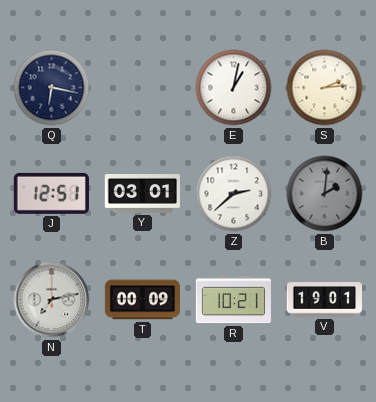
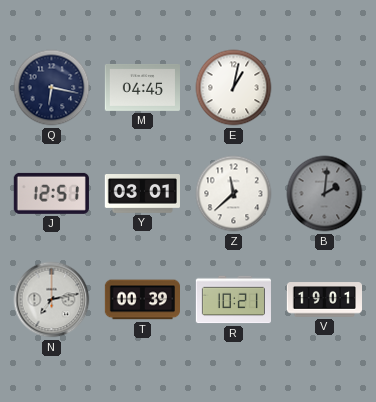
M: none -> 04:45 (142, 87)
S: 2:14 -> none (325, 88)
Z: 2:38 -> 11:38 (234, 194)
T: 00:09 -> 00:39 (142, 300)
